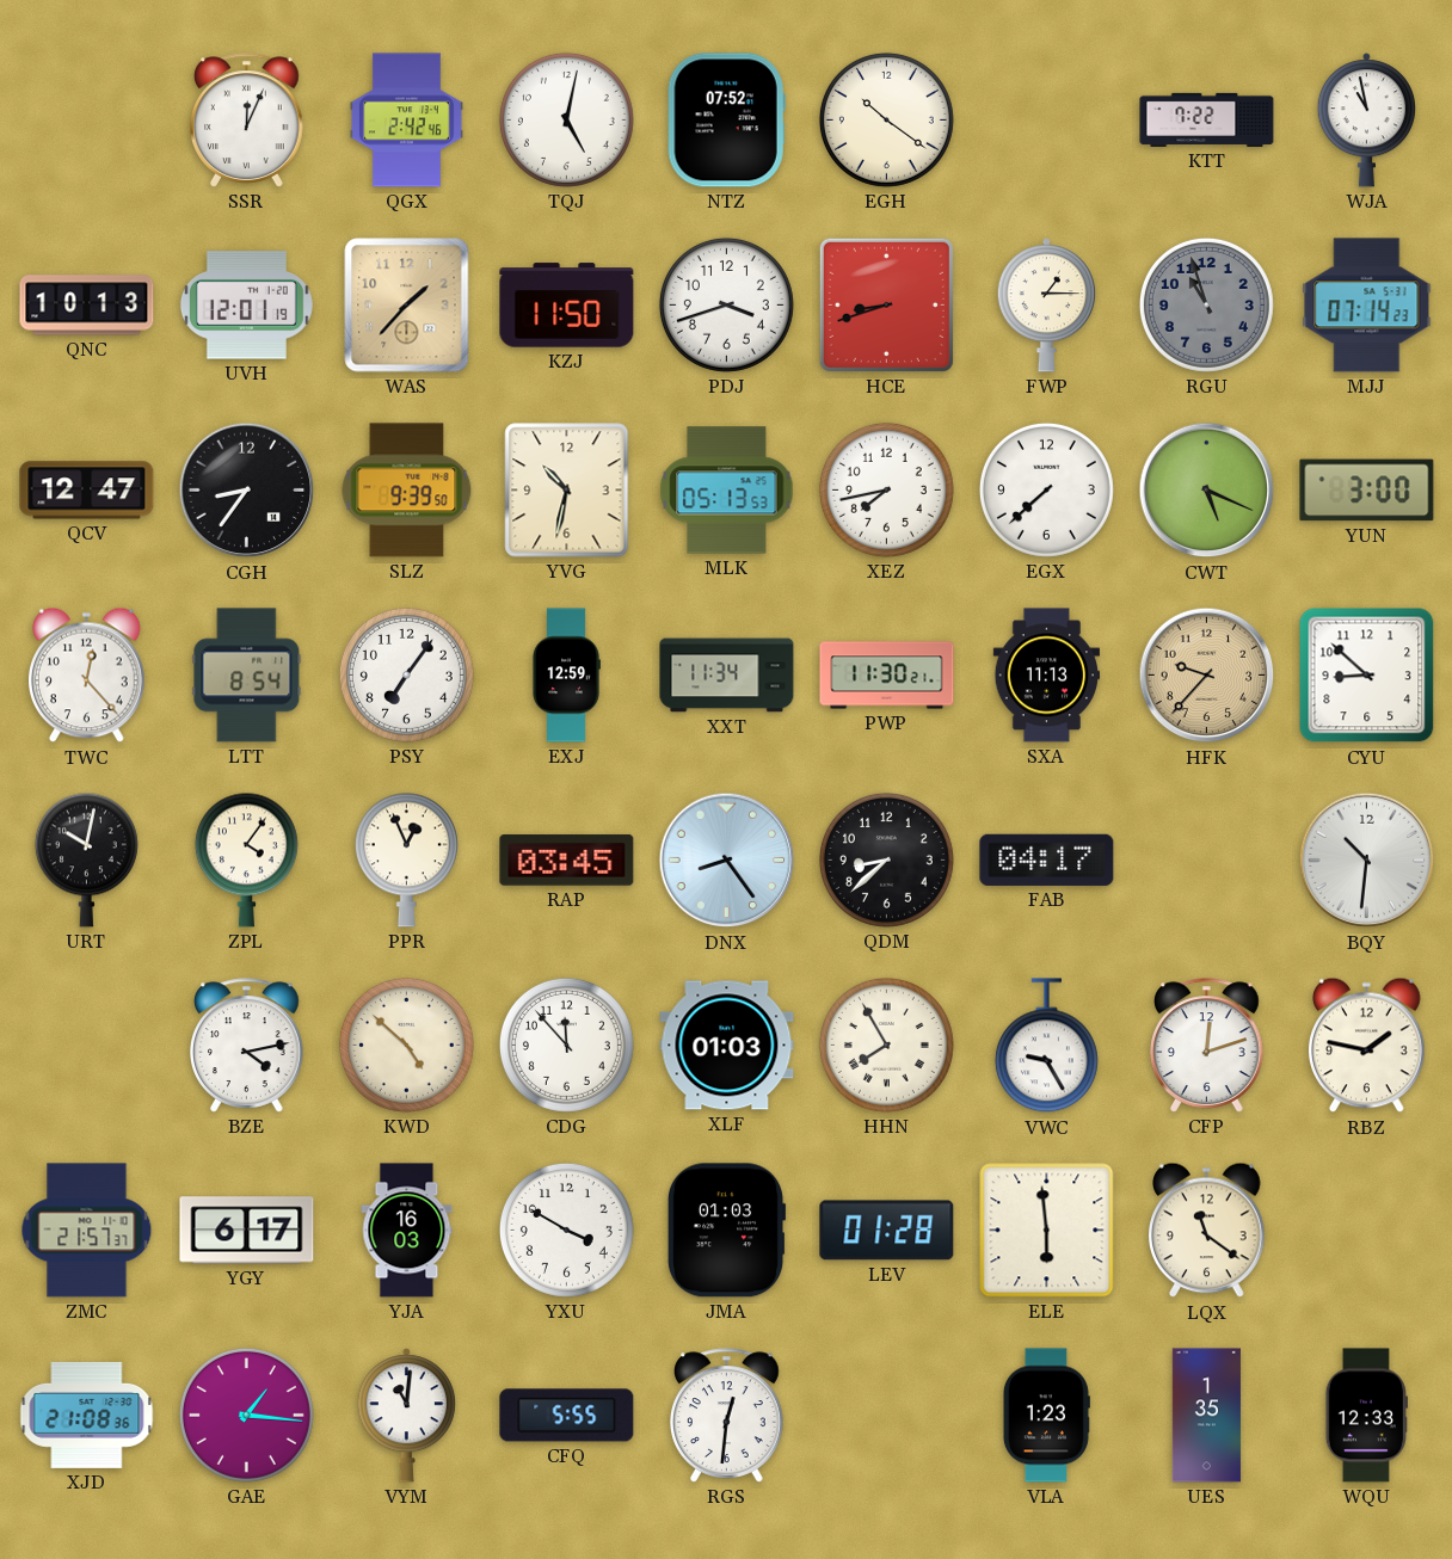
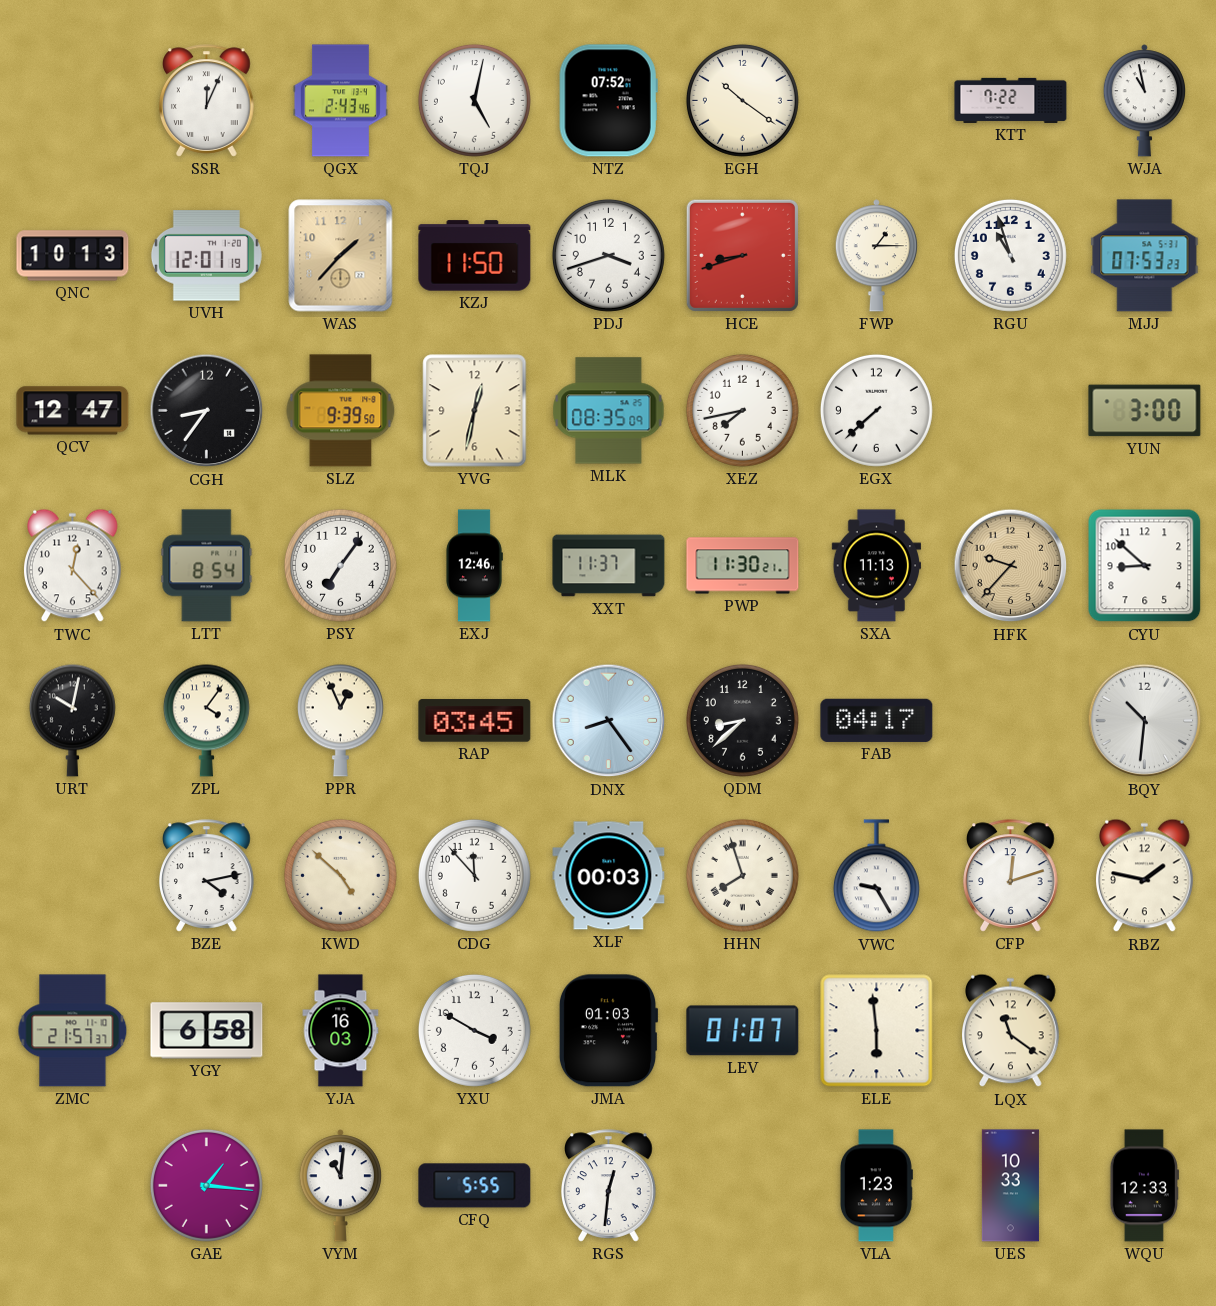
QGX: 2:42 -> 2:43 (340, 101)
RGU dial: grey -> white (1010, 255)
MJJ: 07:14 -> 07:53 (1145, 256)
YVG: 10:32 -> 12:32 (475, 411)
MLK: 05:13 -> 08:35 (609, 411)
CWT: 5:19 -> none (1207, 491)
EXJ: 12:59 -> 12:46 (474, 566)
XXT: 11:34 -> 11:37 (609, 566)
XLF: 01:03 -> 00:03 (609, 876)
HHN: 7:55 -> 7:57 (742, 875)
YGY: 6:17 -> 6:58 (207, 1031)
LEV: 01:28 -> 01:07 (743, 1031)
XJD: 21:08 -> none (87, 1415)
UES: 1:35 -> 10:33 (1010, 1186)
